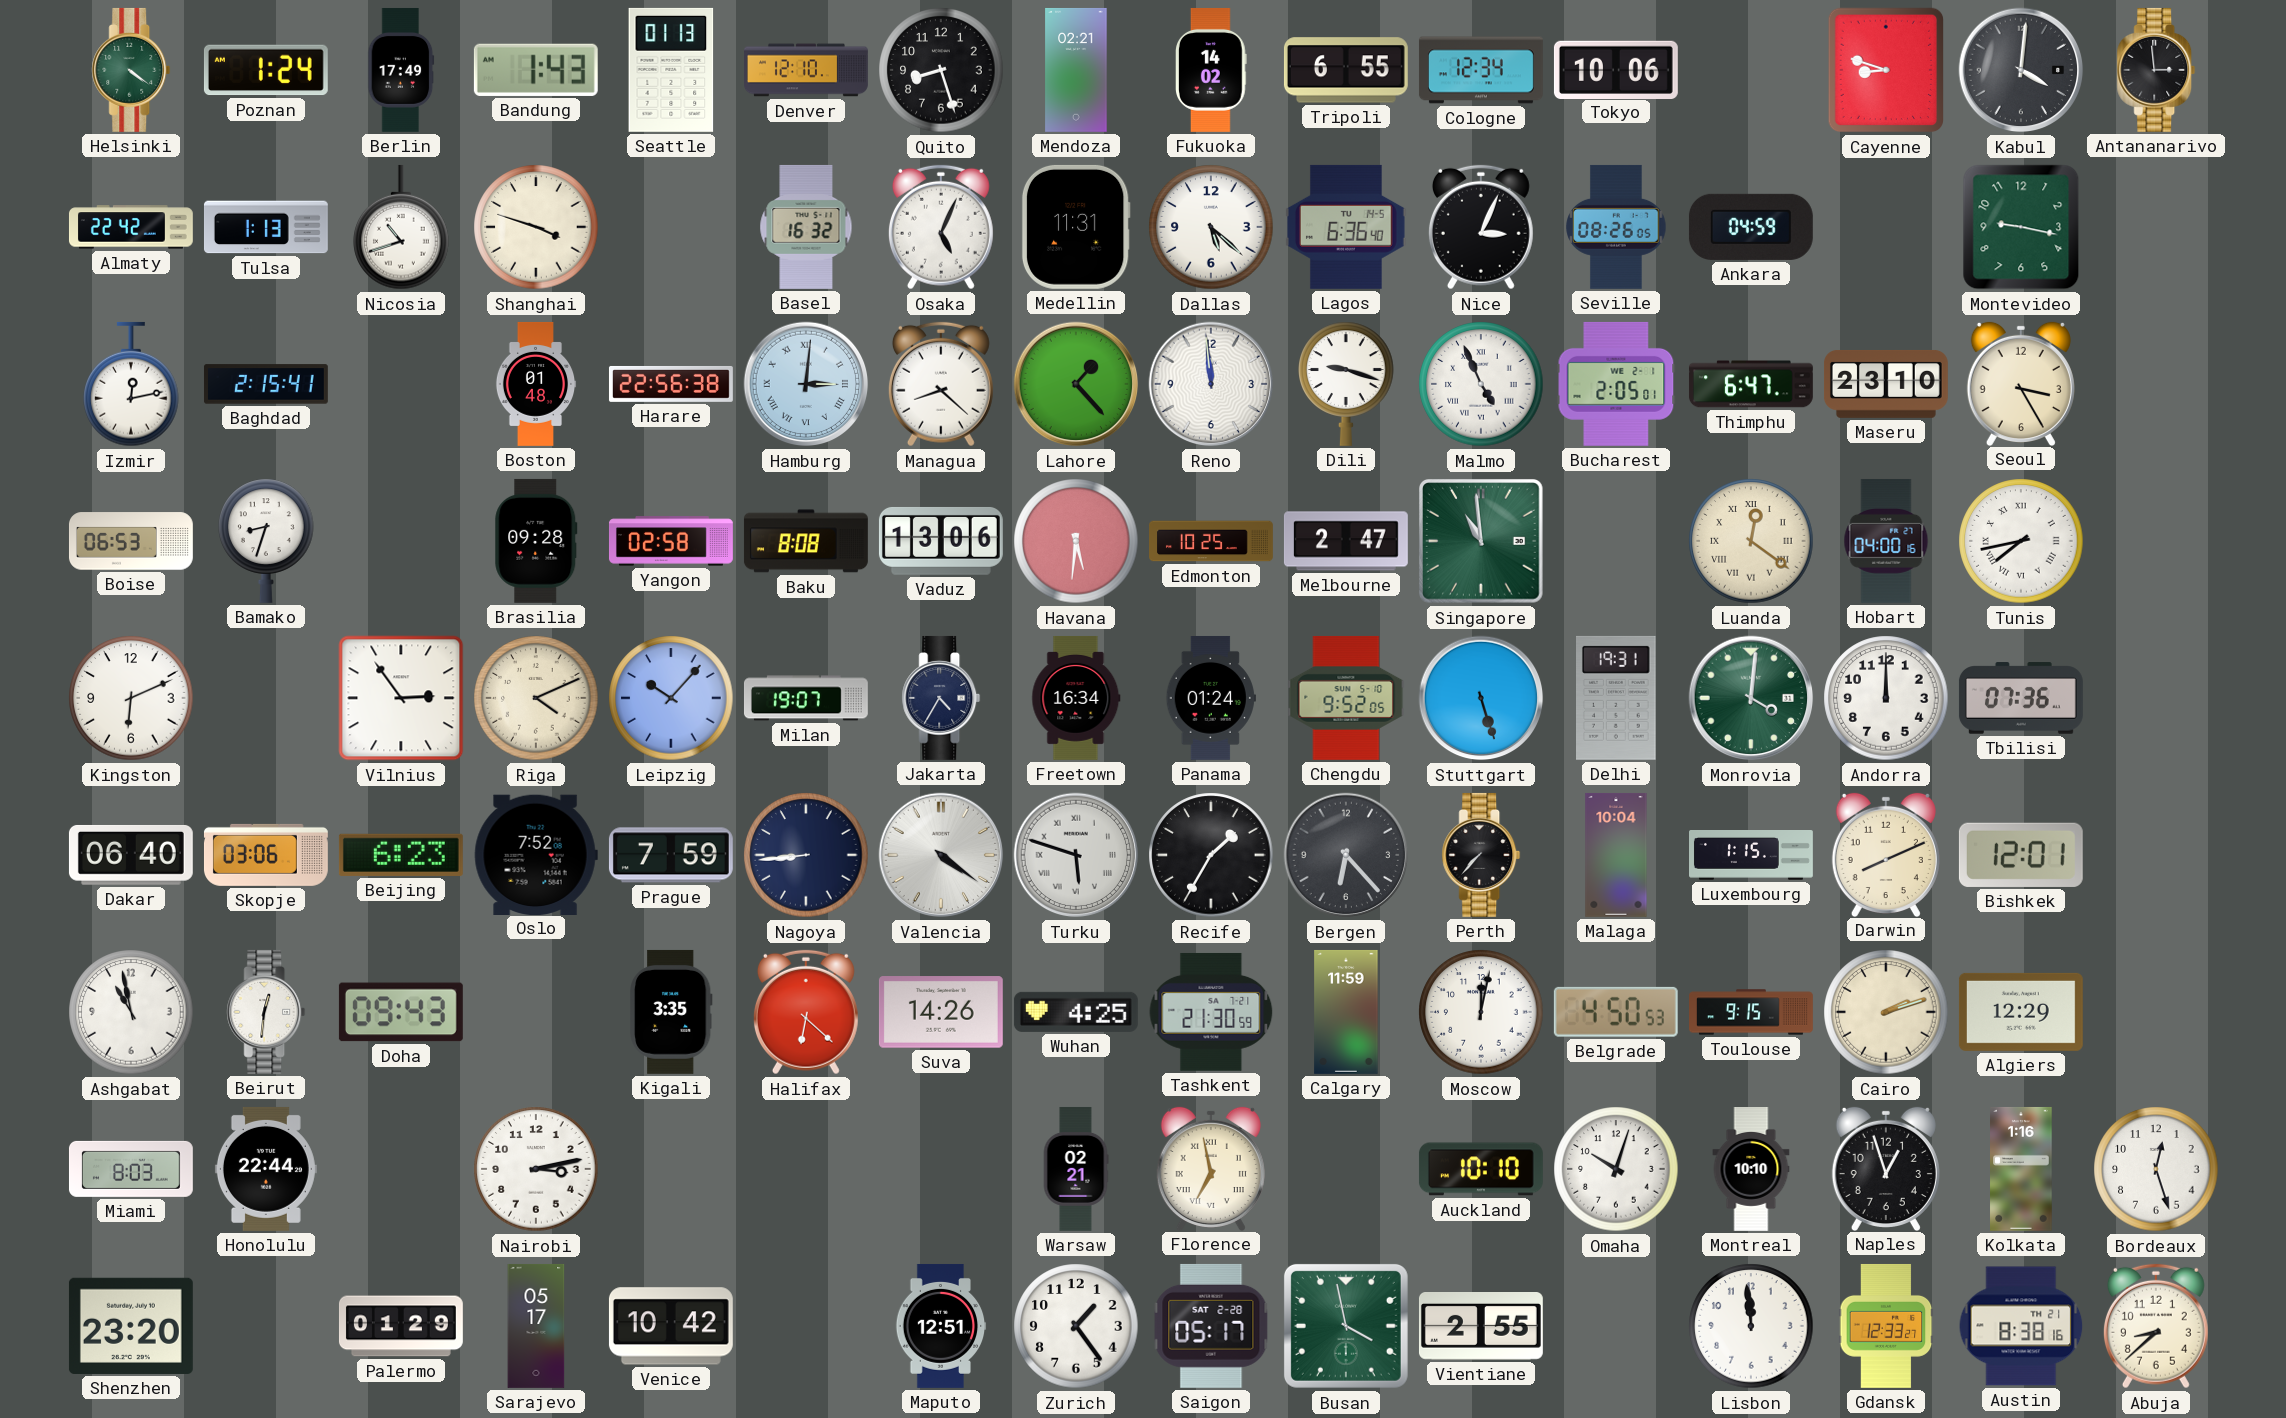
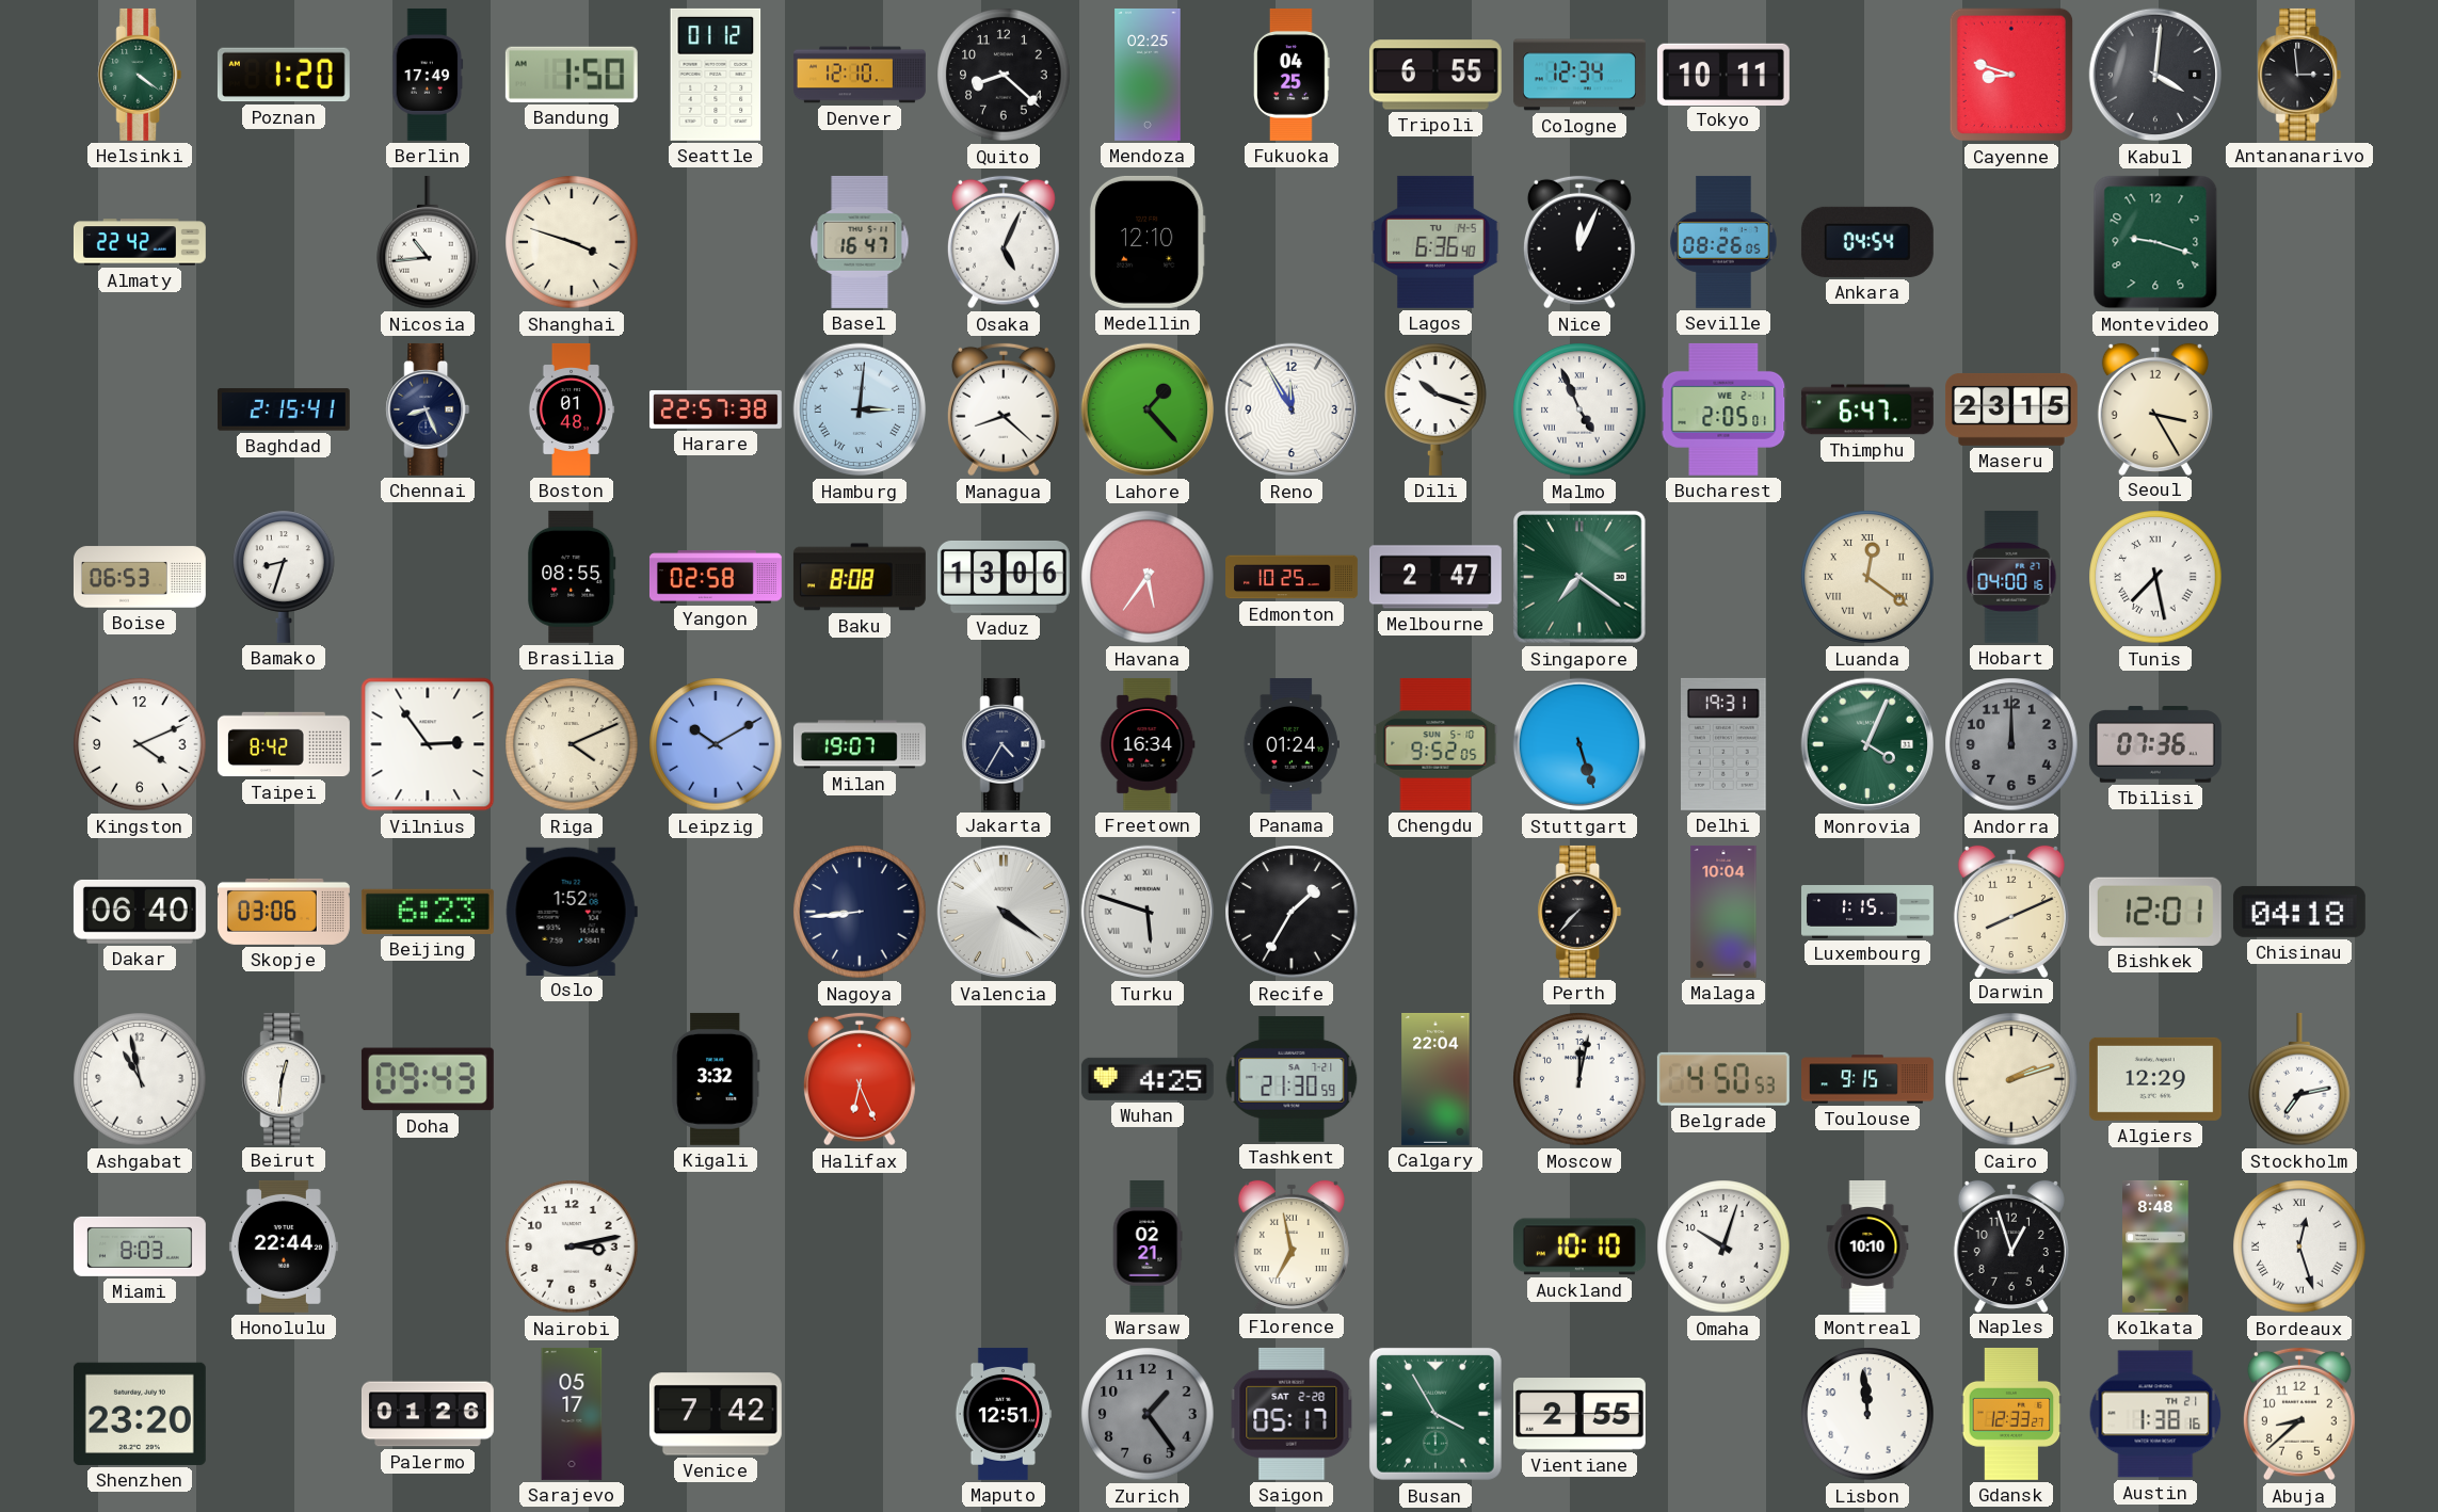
Poznan: 1:24 -> 1:20 (284, 75)
Bandung: 1:43 -> 1:50 (572, 75)
Seattle: 01:13 -> 01:12 (716, 75)
Quito: 8:27 -> 8:22 (1004, 75)
Mendoza: 02:21 -> 02:25 (1148, 75)
Fukuoka: 14:02 -> 04:25 (1293, 75)
Tokyo: 10:06 -> 10:11 (1723, 74)
Tulsa: 1:13 -> none (266, 227)
Nicosia: 10:42 -> 10:44 (428, 242)
Basel: 16:32 -> 16:47 (860, 242)
Medellin: 11:31 -> 12:10 (1148, 242)
Dallas: 5:22 -> none (1211, 227)
Nice: 3:04 -> 12:04 (1579, 242)
Ankara: 04:59 -> 04:54 (1867, 242)
Montevideo: 9:17 -> 9:18 (2155, 242)
Izmir: 12:13 -> none (131, 384)
Chennai: none -> 8:26 (428, 409)
Harare: 22:56 -> 22:57 (716, 409)
Reno: 11:59 -> 11:55 (1292, 409)
Dili: 9:18 -> 10:18 (1435, 409)
Maseru: 23:10 -> 23:15 (2011, 409)
Brasilia: 09:28 -> 08:55 (572, 577)
Havana: 5:31 -> 5:36 (1148, 577)
Singapore: 10:59 -> 7:21 (1581, 578)
Tunis: 7:43 -> 7:28 (2155, 577)
Kingston: 6:11 -> 4:11 (140, 744)
Taipei: none -> 8:42 (284, 744)
Leipzig: 10:07 -> 10:10 (716, 744)
Monrovia: 4:01 -> 4:04 (1867, 744)
Andorra dial: white -> grey (2011, 744)
Oslo: 7:52 -> 1:52 (572, 911)
Prague: 7:59 -> none (671, 855)
Bergen: 6:23 -> none (1346, 855)
Chisinau: none -> 04:18 (2299, 912)
Kigali: 3:35 -> 3:32 (716, 1079)
Halifax: 6:22 -> 6:26 (860, 1079)
Suva: 14:26 -> none (941, 1012)
Calgary: 11:59 -> 22:04 (1435, 1079)
Stockholm: none -> 7:13 (2299, 1079)
Kolkata: 1:16 -> 8:48 (2155, 1246)
Bordeaux numerals: Arabic -> Roman (2299, 1246)
Palermo: 01:29 -> 01:26 (428, 1414)
Venice: 10:42 -> 7:42 (716, 1414)
Zurich dial: white -> grey (1148, 1414)
Busan: 3:58 -> 3:55 (1435, 1414)
Austin: 8:38 -> 1:38 (2155, 1414)
